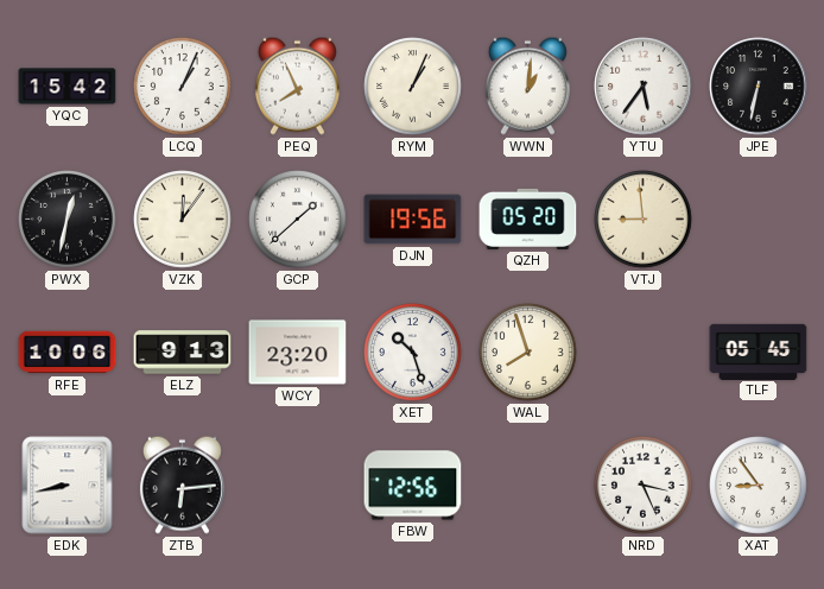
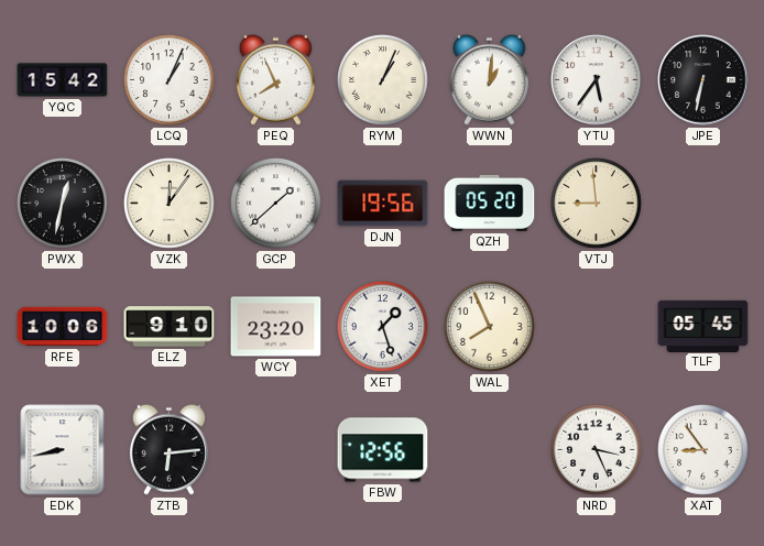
ELZ: 9:13 -> 9:10 (170, 327)
XET: 10:27 -> 1:27 (383, 327)
WAL: 7:57 -> 7:56 (490, 327)
